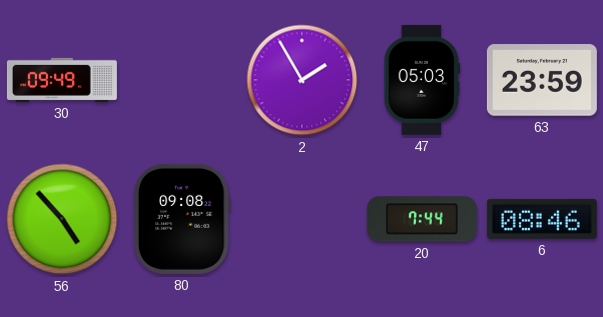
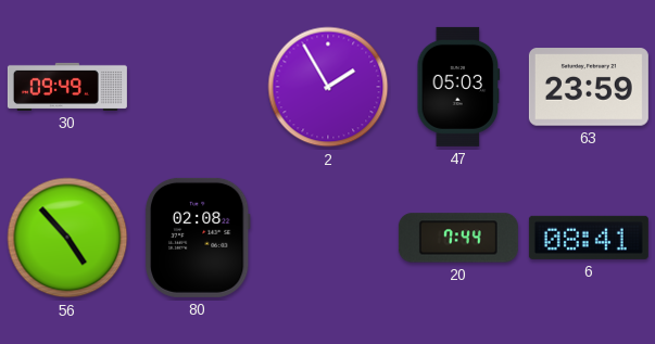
80: 09:08 -> 02:08 (198, 238)
6: 08:46 -> 08:41 (589, 238)
